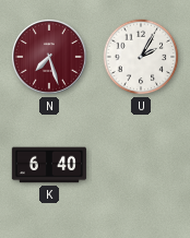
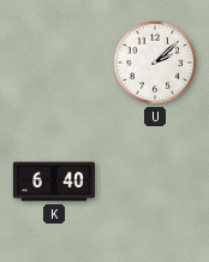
N: 7:27 -> none (50, 58)
U: 2:05 -> 2:08 (155, 62)
